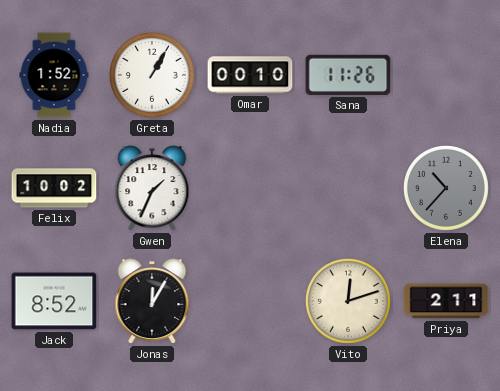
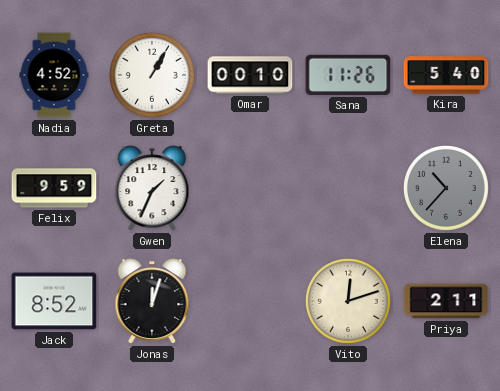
Nadia: 1:52 -> 4:52 (54, 75)
Kira: none -> 5:40 (446, 75)
Felix: 10:02 -> 9:59 (54, 188)
Jonas: 12:05 -> 12:03 (152, 301)
